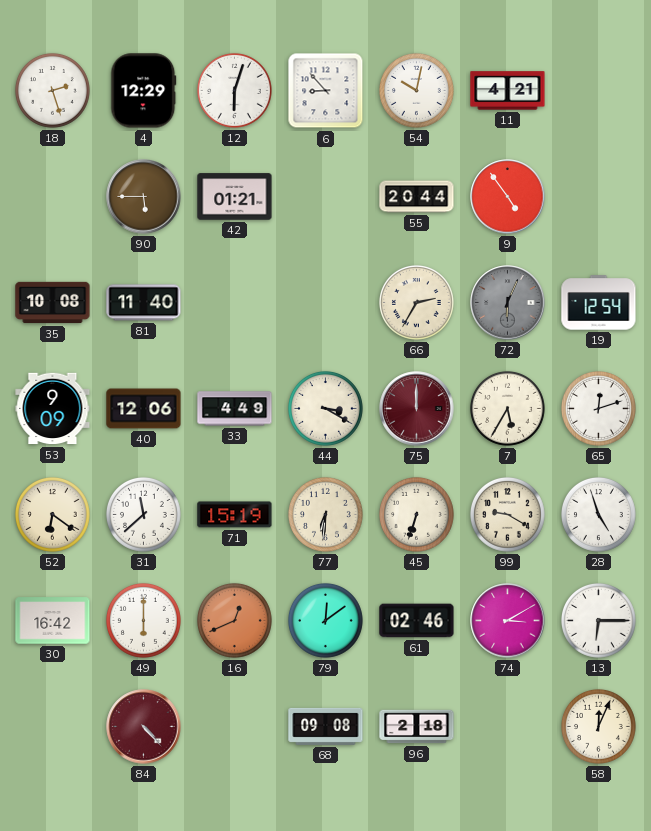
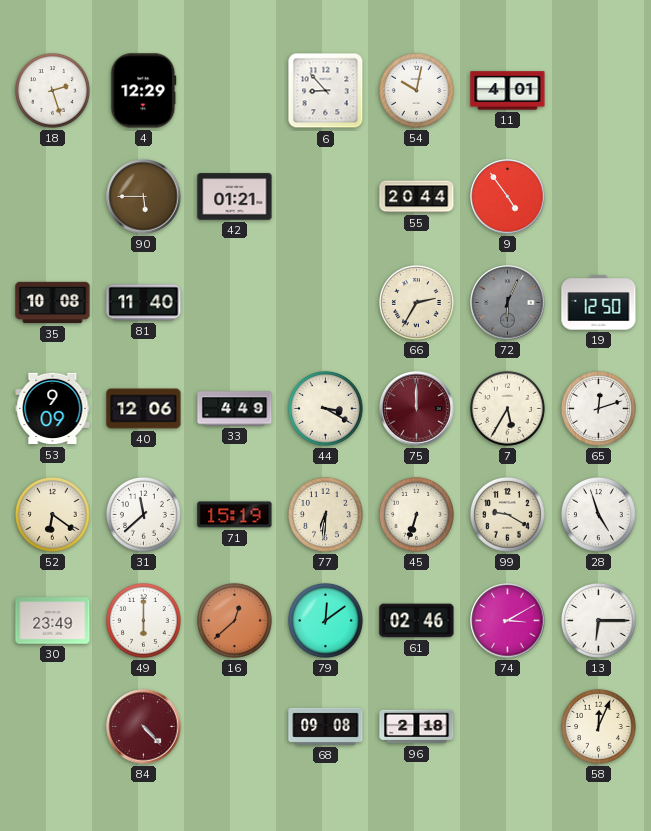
12: 6:03 -> none (234, 90)
11: 4:21 -> 4:01 (508, 91)
19: 12:54 -> 12:50 (599, 303)
30: 16:42 -> 23:49 (53, 621)
16: 12:41 -> 12:38 (234, 620)
